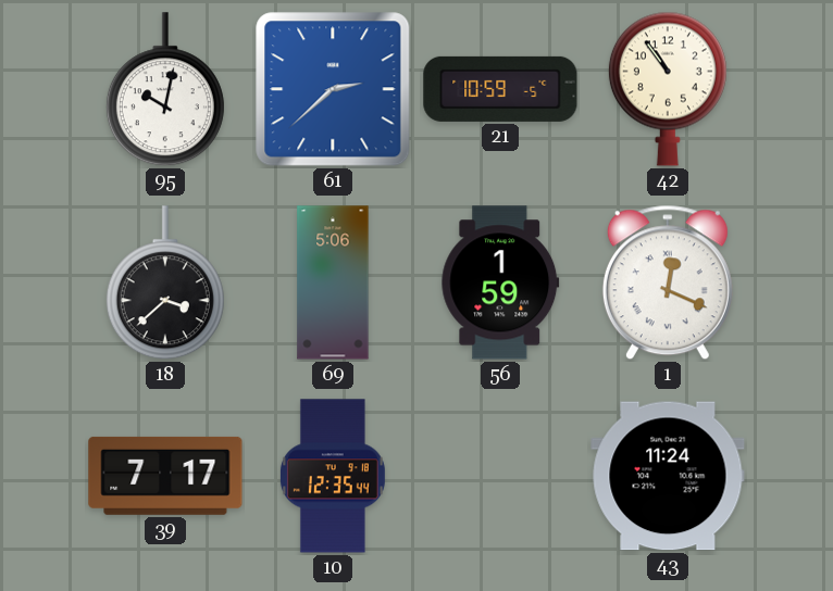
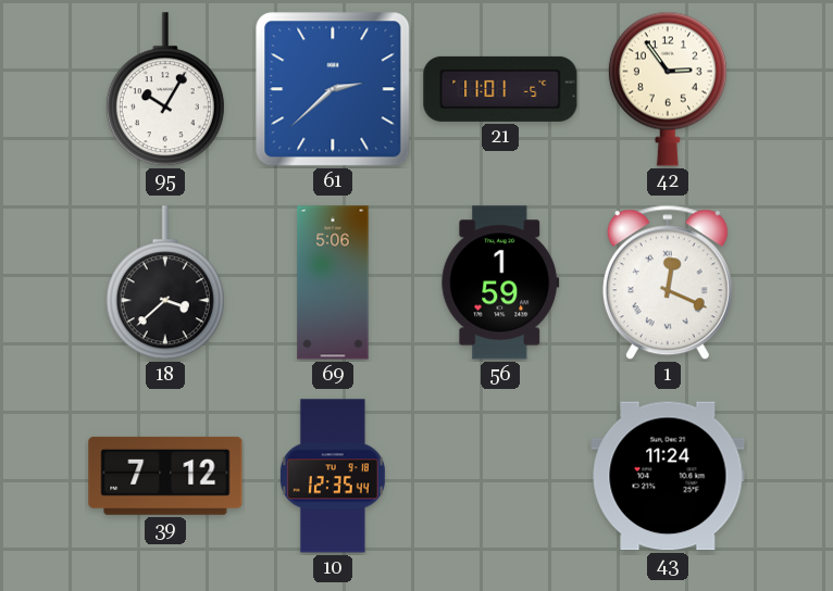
95: 10:02 -> 10:05 (165, 90)
21: 10:59 -> 11:01 (500, 89)
42: 10:54 -> 2:54 (668, 89)
39: 7:17 -> 7:12 (165, 476)
